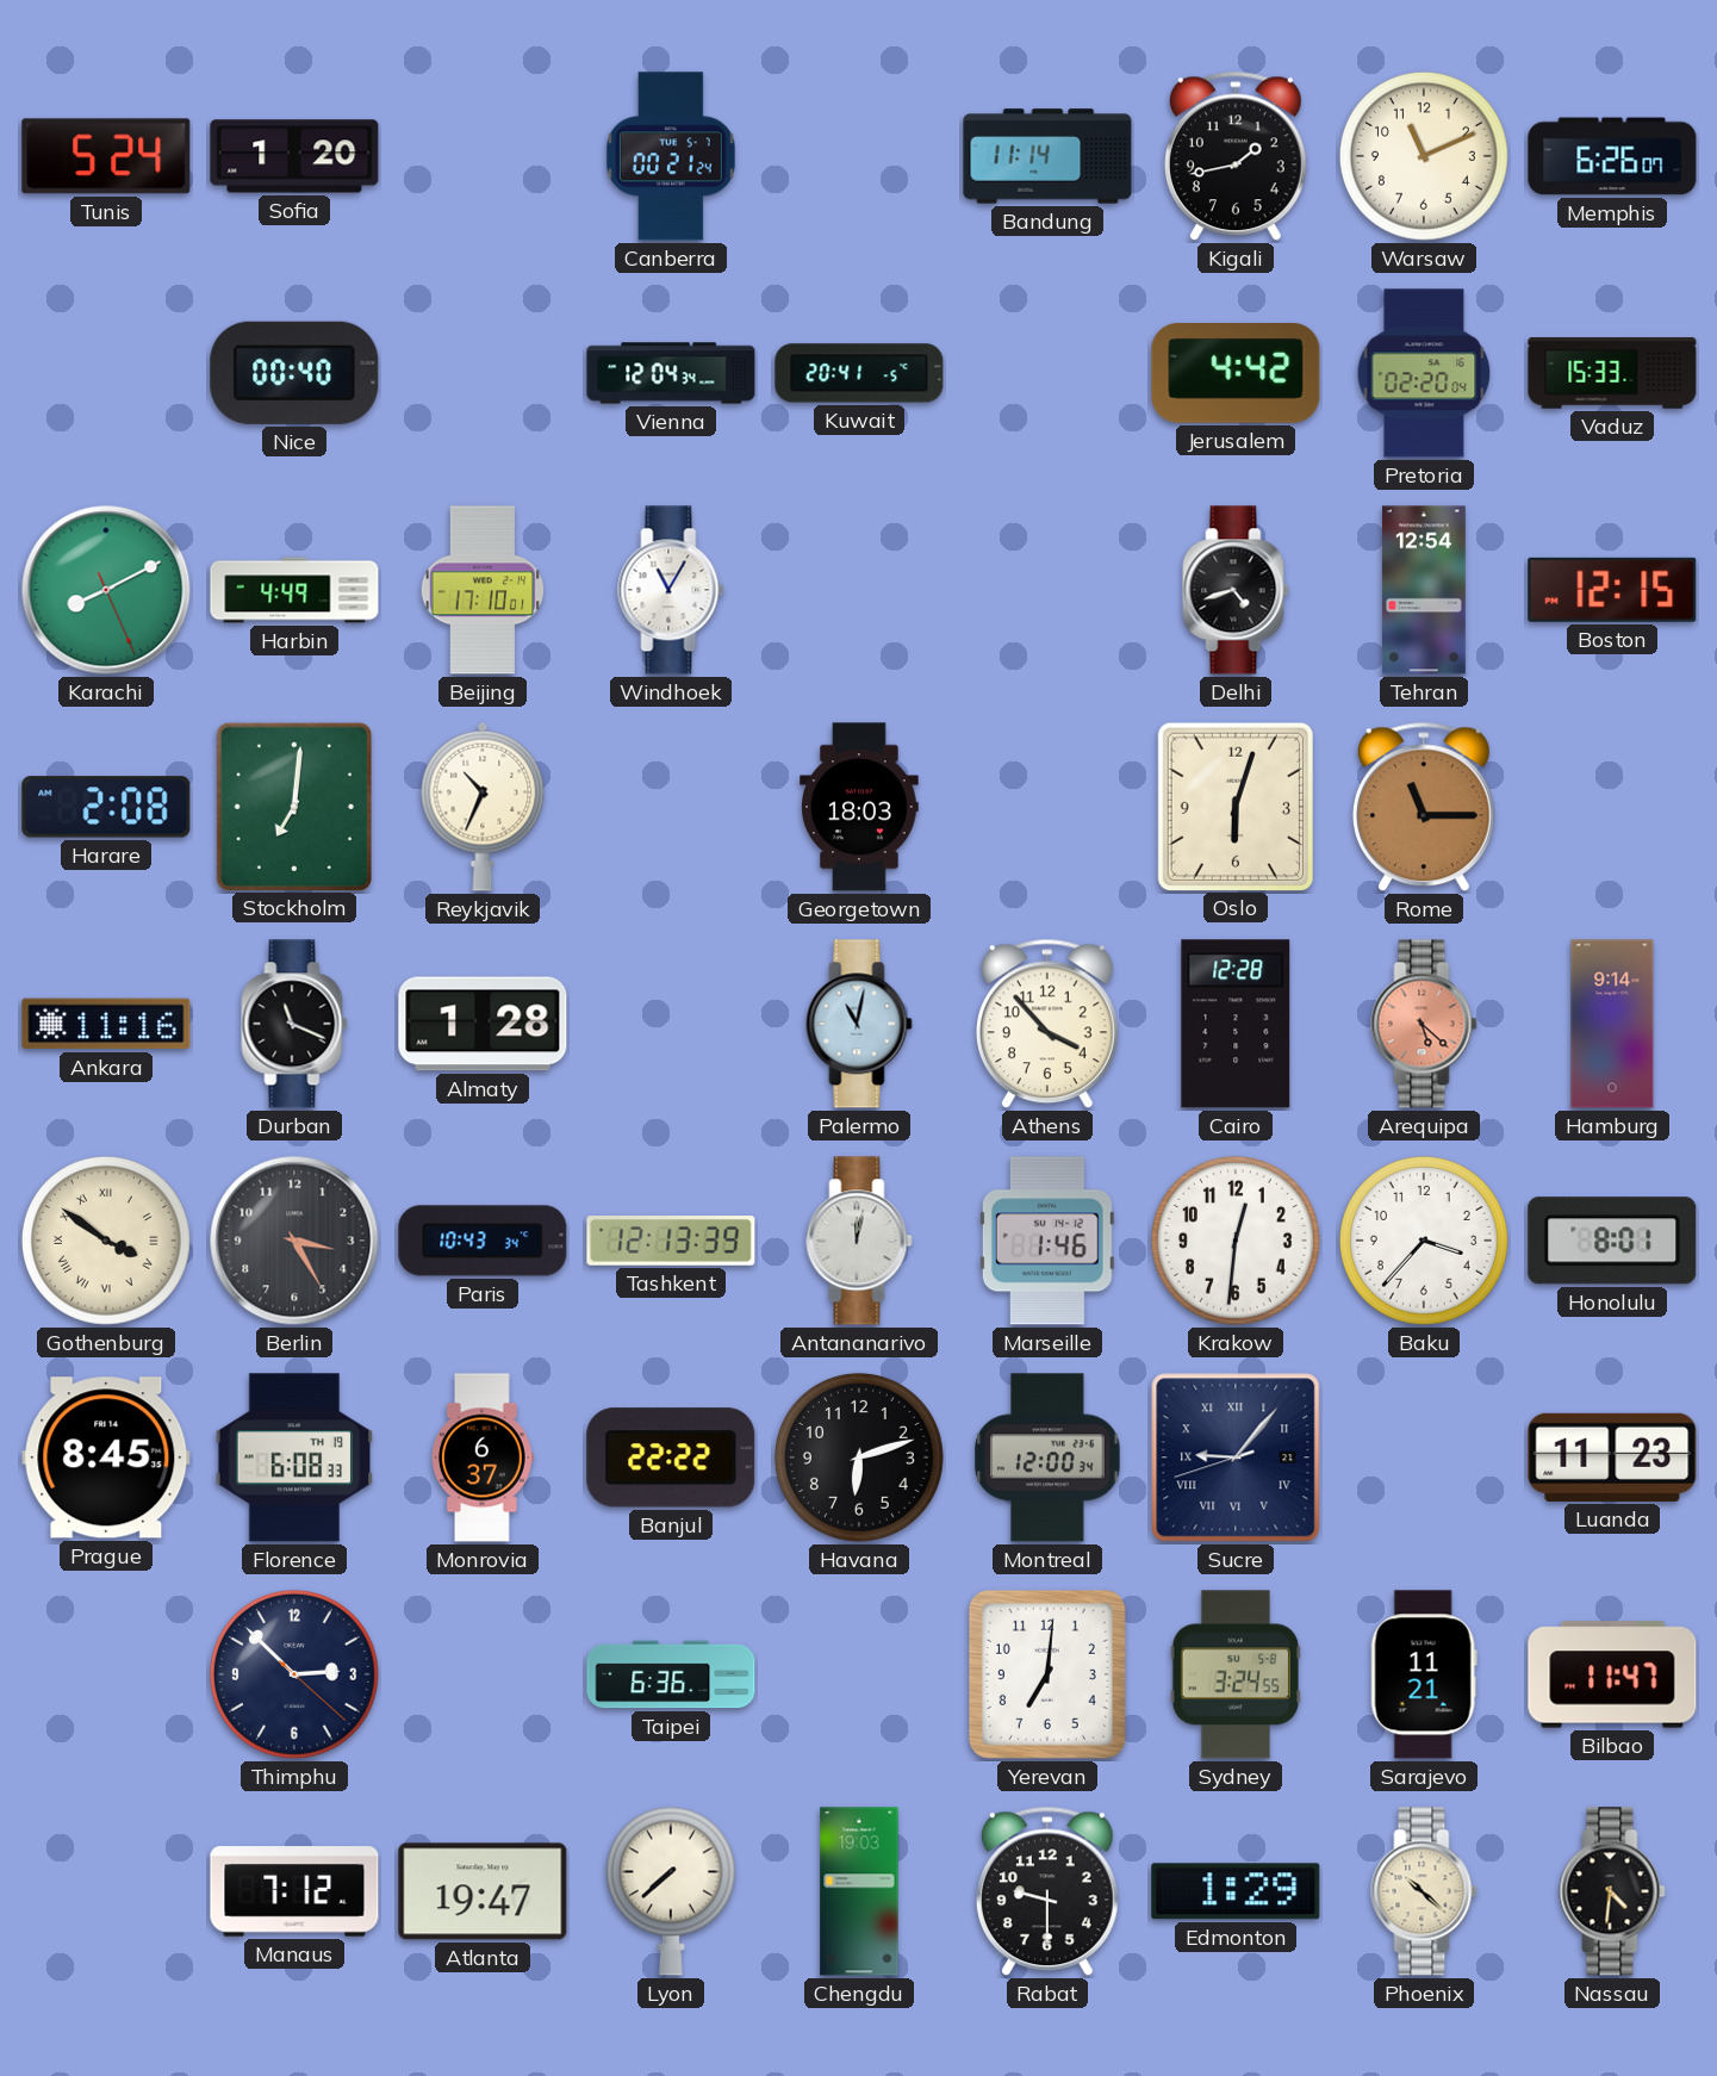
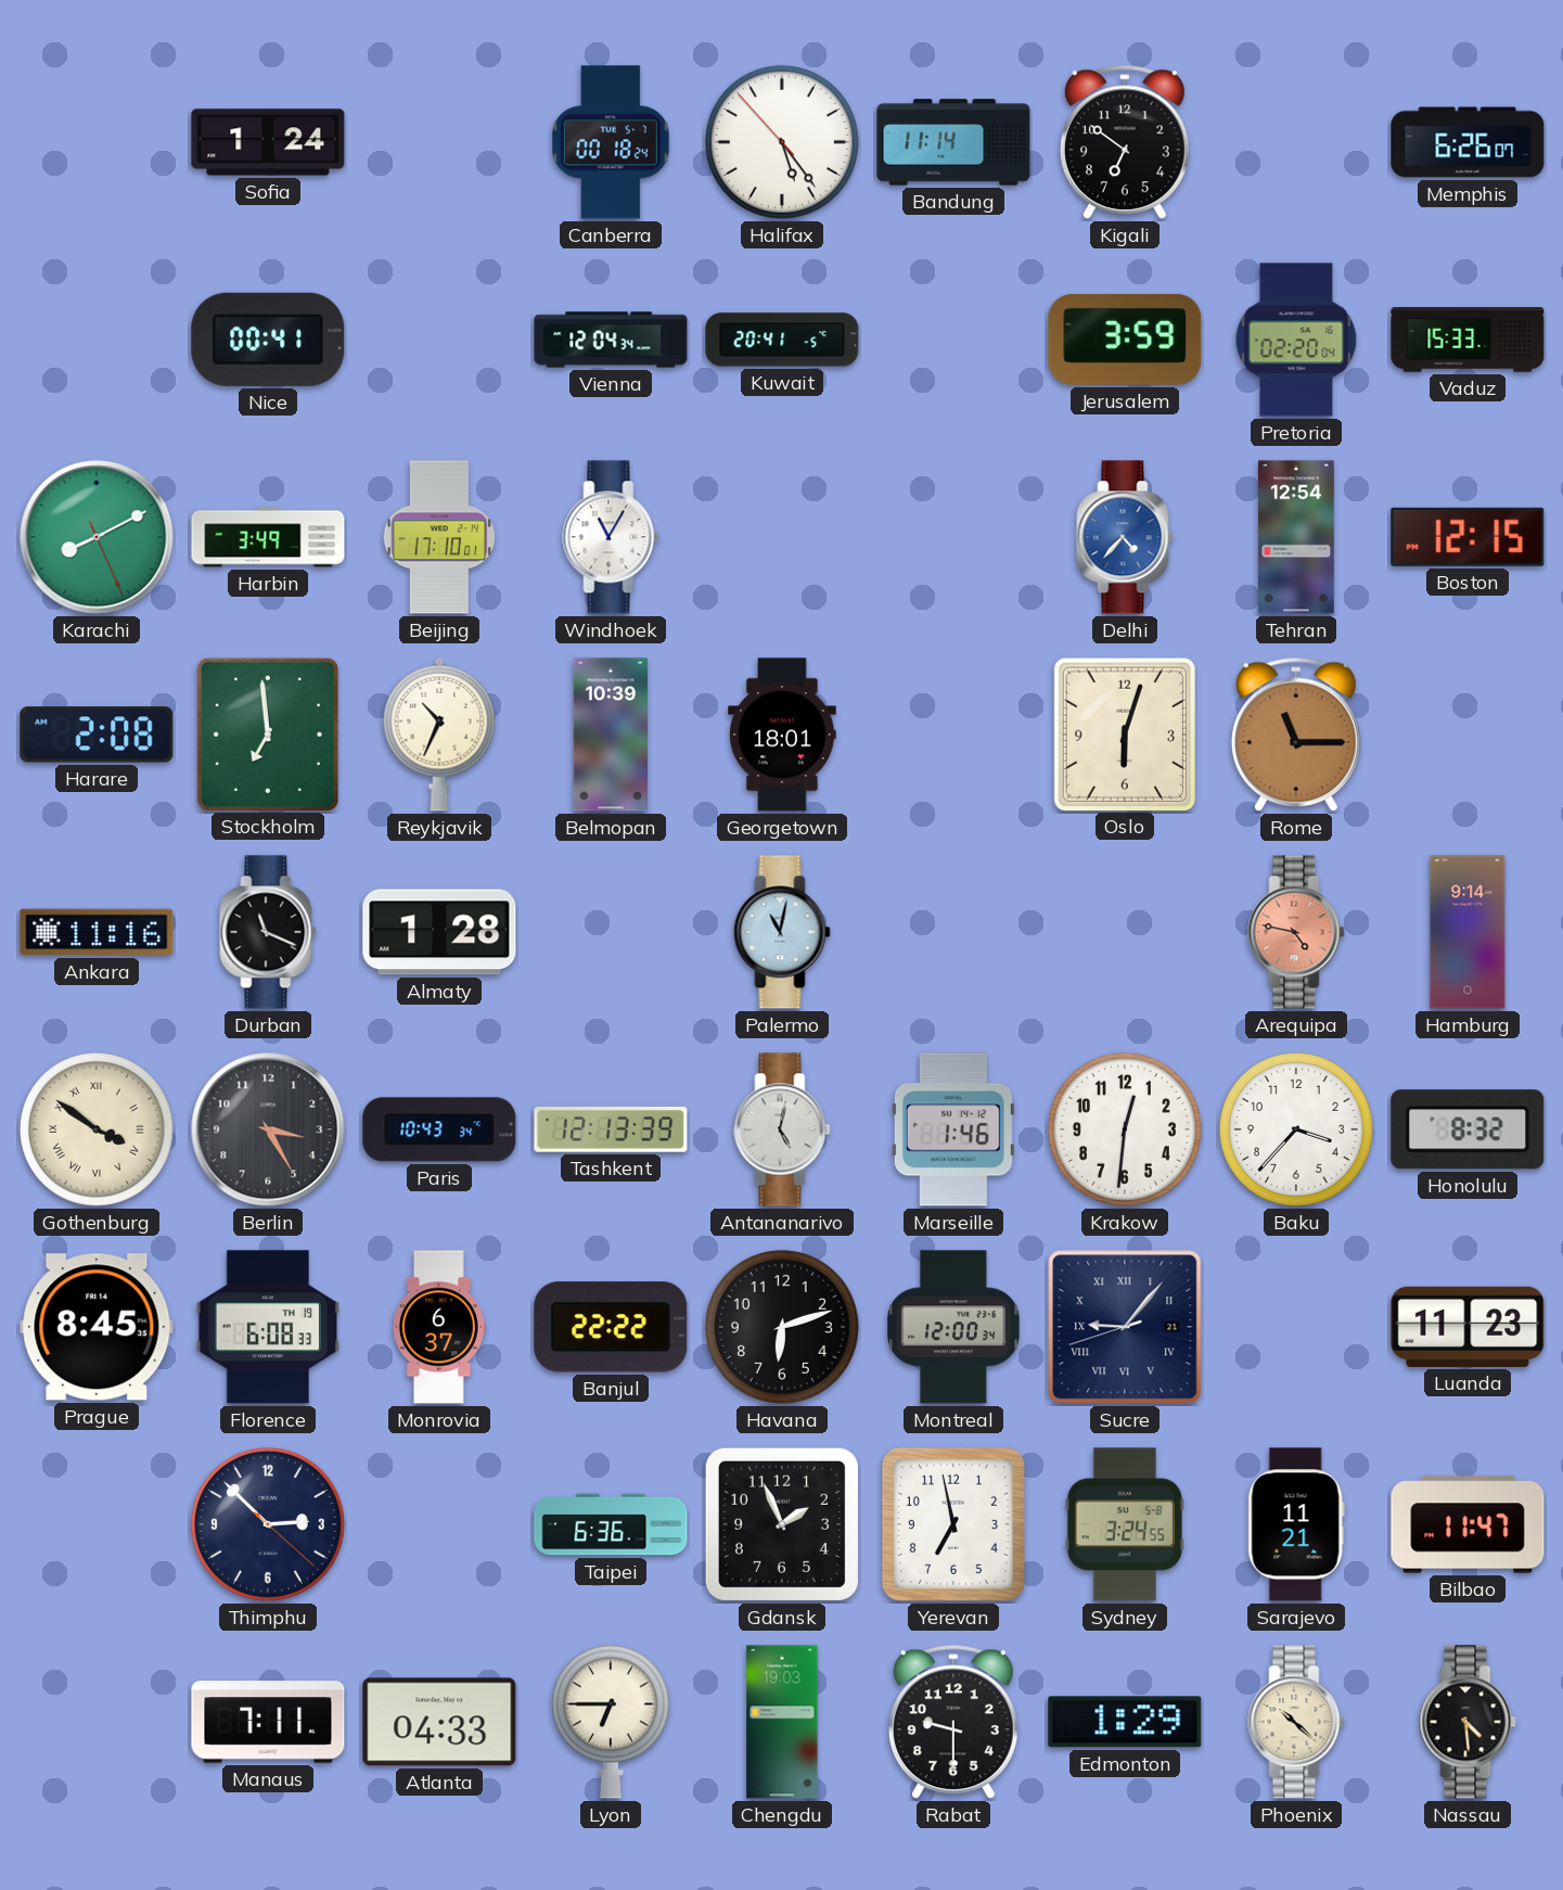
Tunis: 5:24 -> none (106, 156)
Sofia: 1:20 -> 1:24 (268, 142)
Canberra: 00:21 -> 00:18 (611, 142)
Halifax: none -> 5:23 (782, 142)
Kigali: 1:43 -> 6:51 (1125, 142)
Warsaw: 11:11 -> none (1424, 156)
Nice: 00:40 -> 00:41 (268, 340)
Jerusalem: 4:42 -> 3:59 (1125, 341)
Harbin: 4:49 -> 3:49 (268, 537)
Delhi: 4:42 -> 4:37 (1125, 537)
Delhi dial: black -> blue (1125, 537)
Stockholm: 7:01 -> 6:59 (268, 733)
Belmopan: none -> 10:39 (610, 735)
Georgetown: 18:03 -> 18:01 (782, 735)
Athens: 3:53 -> none (1047, 1024)
Cairo: 12:28 -> none (1236, 1024)
Arequipa: 5:22 -> 4:47 (1296, 932)
Antananarivo: 12:02 -> 5:02 (782, 1129)
Honolulu: 8:01 -> 8:32 (1468, 1129)
Gdansk: none -> 1:56 (782, 1524)
Yerevan: 7:01 -> 6:58 (953, 1524)
Manaus: 7:12 -> 7:11 (268, 1722)
Atlanta: 19:47 -> 04:33 (439, 1722)
Lyon: 7:38 -> 6:45 (611, 1722)
Nassau: 4:31 -> 4:29 (1468, 1722)
